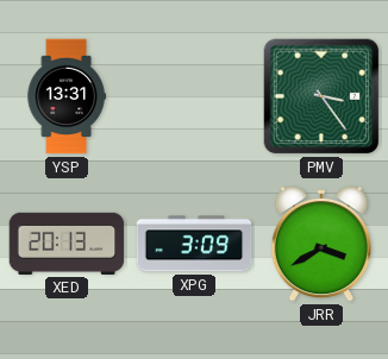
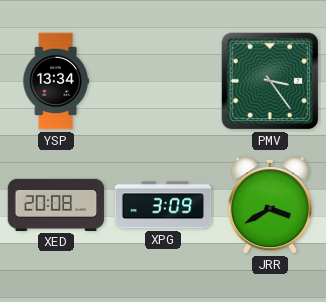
YSP: 13:31 -> 13:34 (56, 81)
XED: 20:13 -> 20:08 (56, 205)
